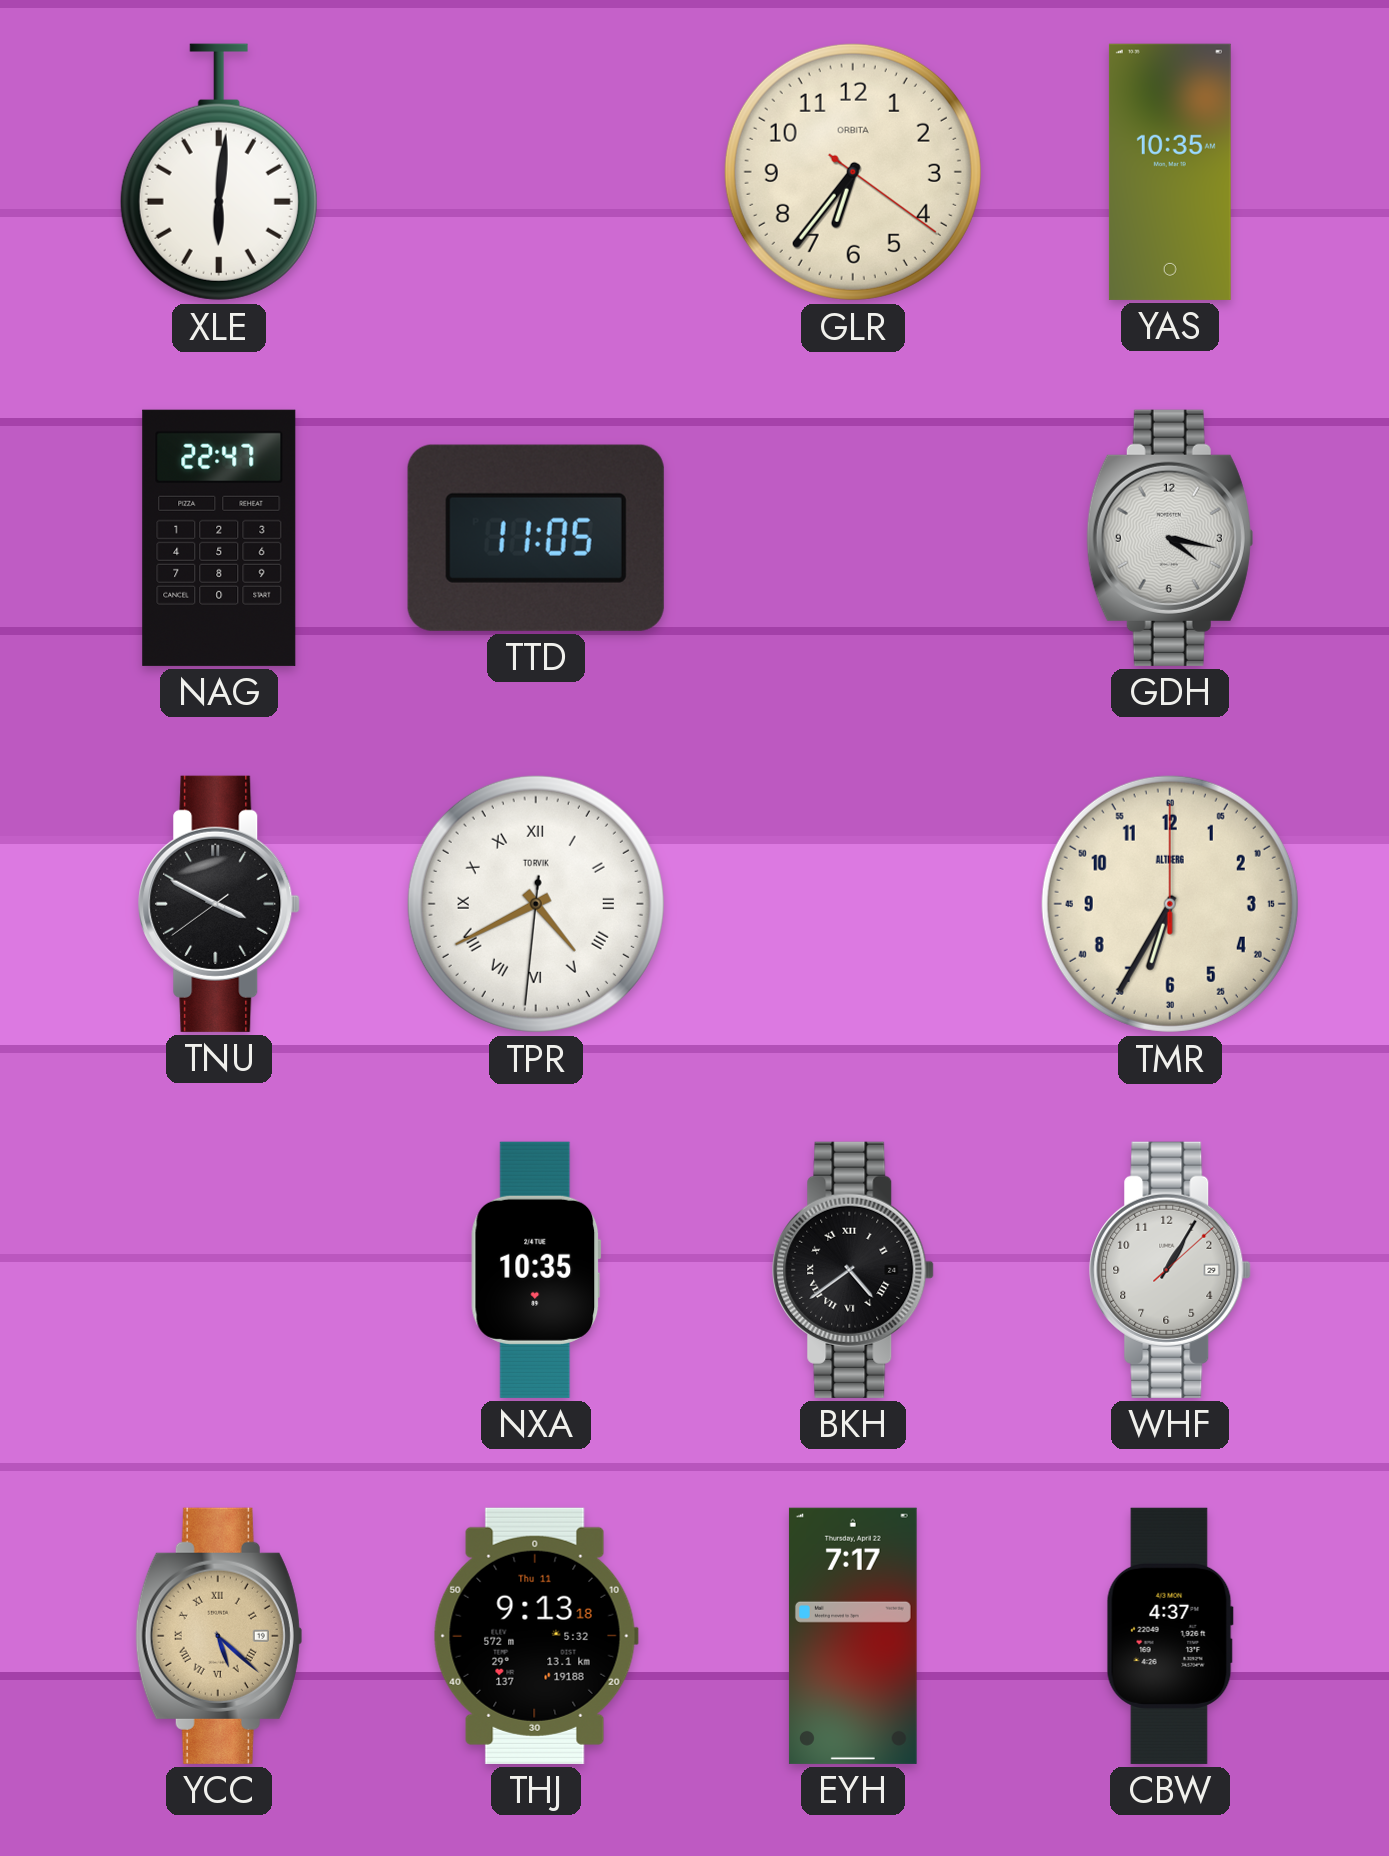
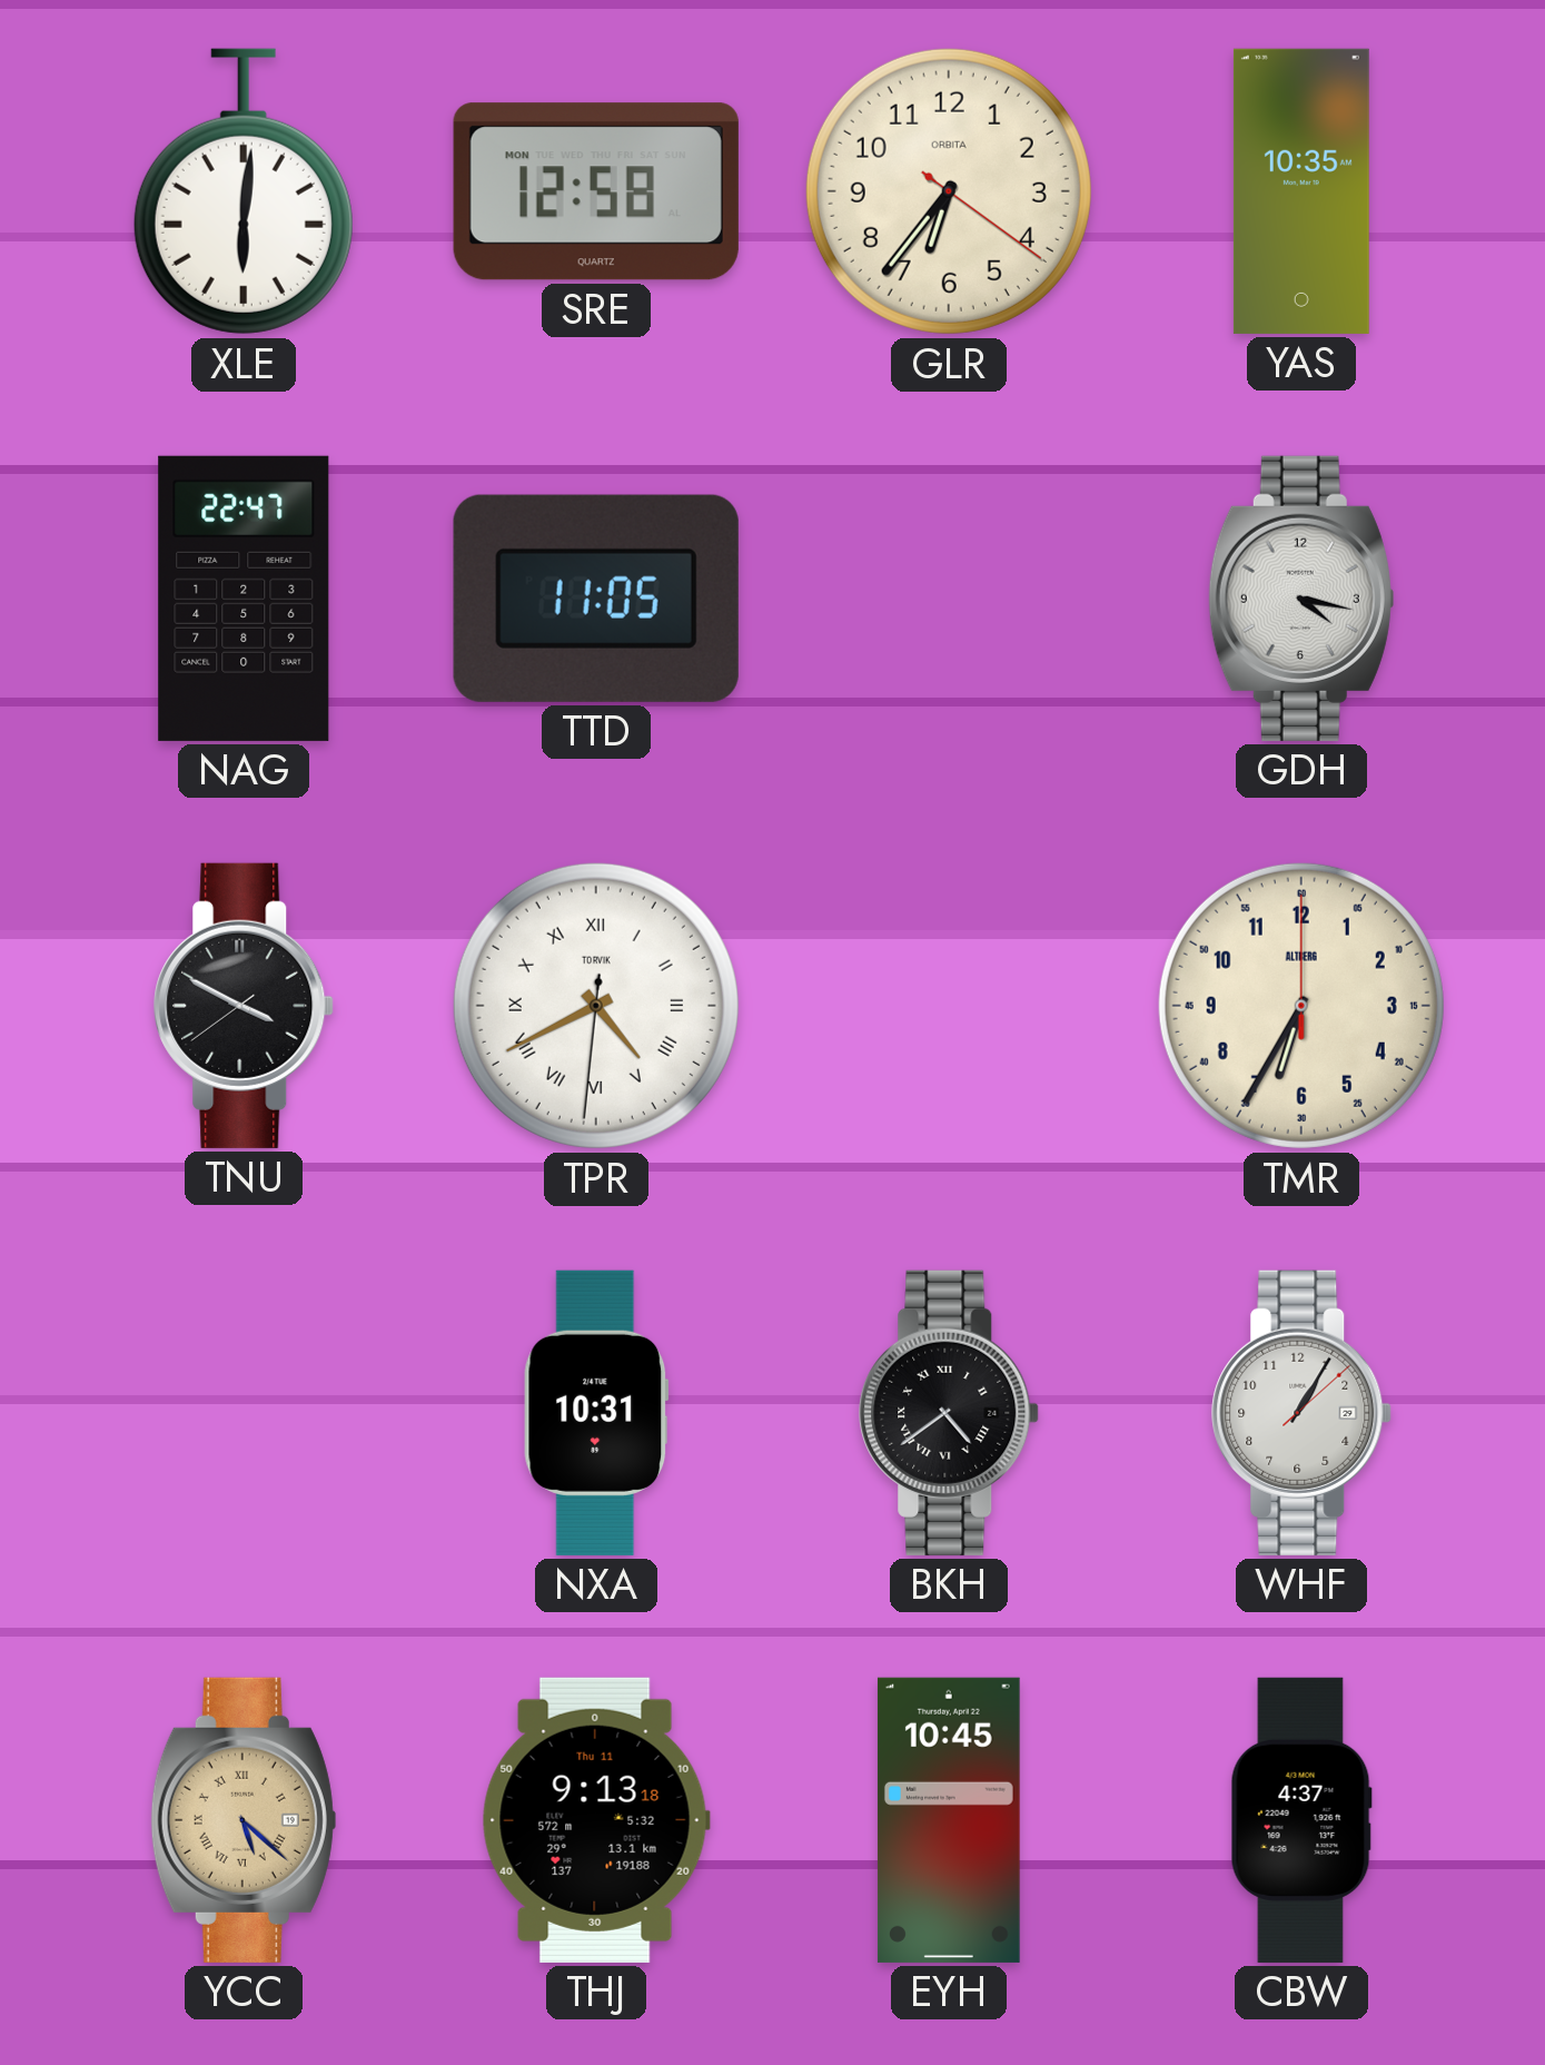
SRE: none -> 12:58 (596, 191)
NXA: 10:35 -> 10:31 (596, 1413)
EYH: 7:17 -> 10:45 (949, 1820)
